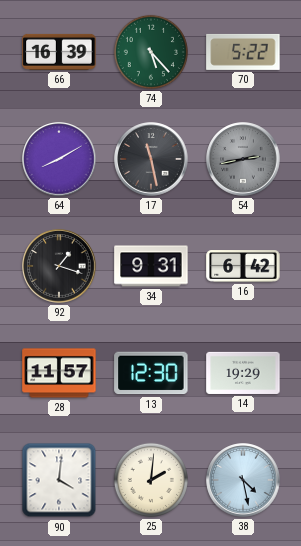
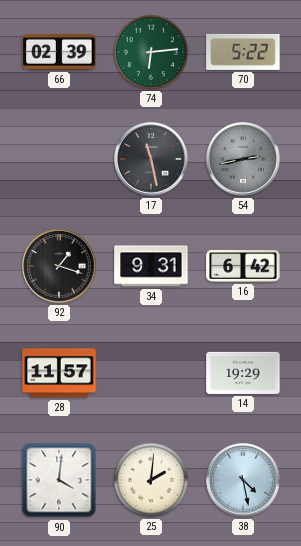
66: 16:39 -> 02:39 (59, 52)
74: 5:23 -> 6:14 (151, 52)
64: 8:10 -> none (59, 159)
13: 12:30 -> none (151, 373)
